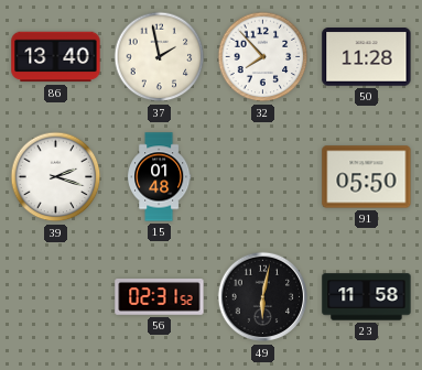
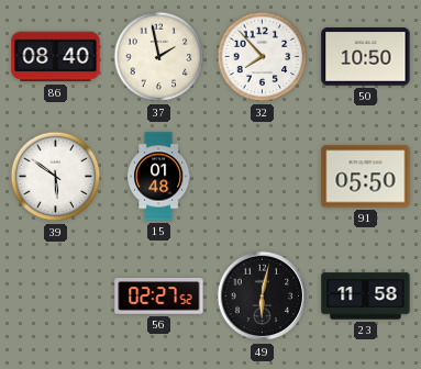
86: 13:40 -> 08:40 (56, 57)
50: 11:28 -> 10:50 (366, 57)
39: 2:18 -> 5:51 (56, 177)
56: 02:31 -> 02:27 (159, 297)
